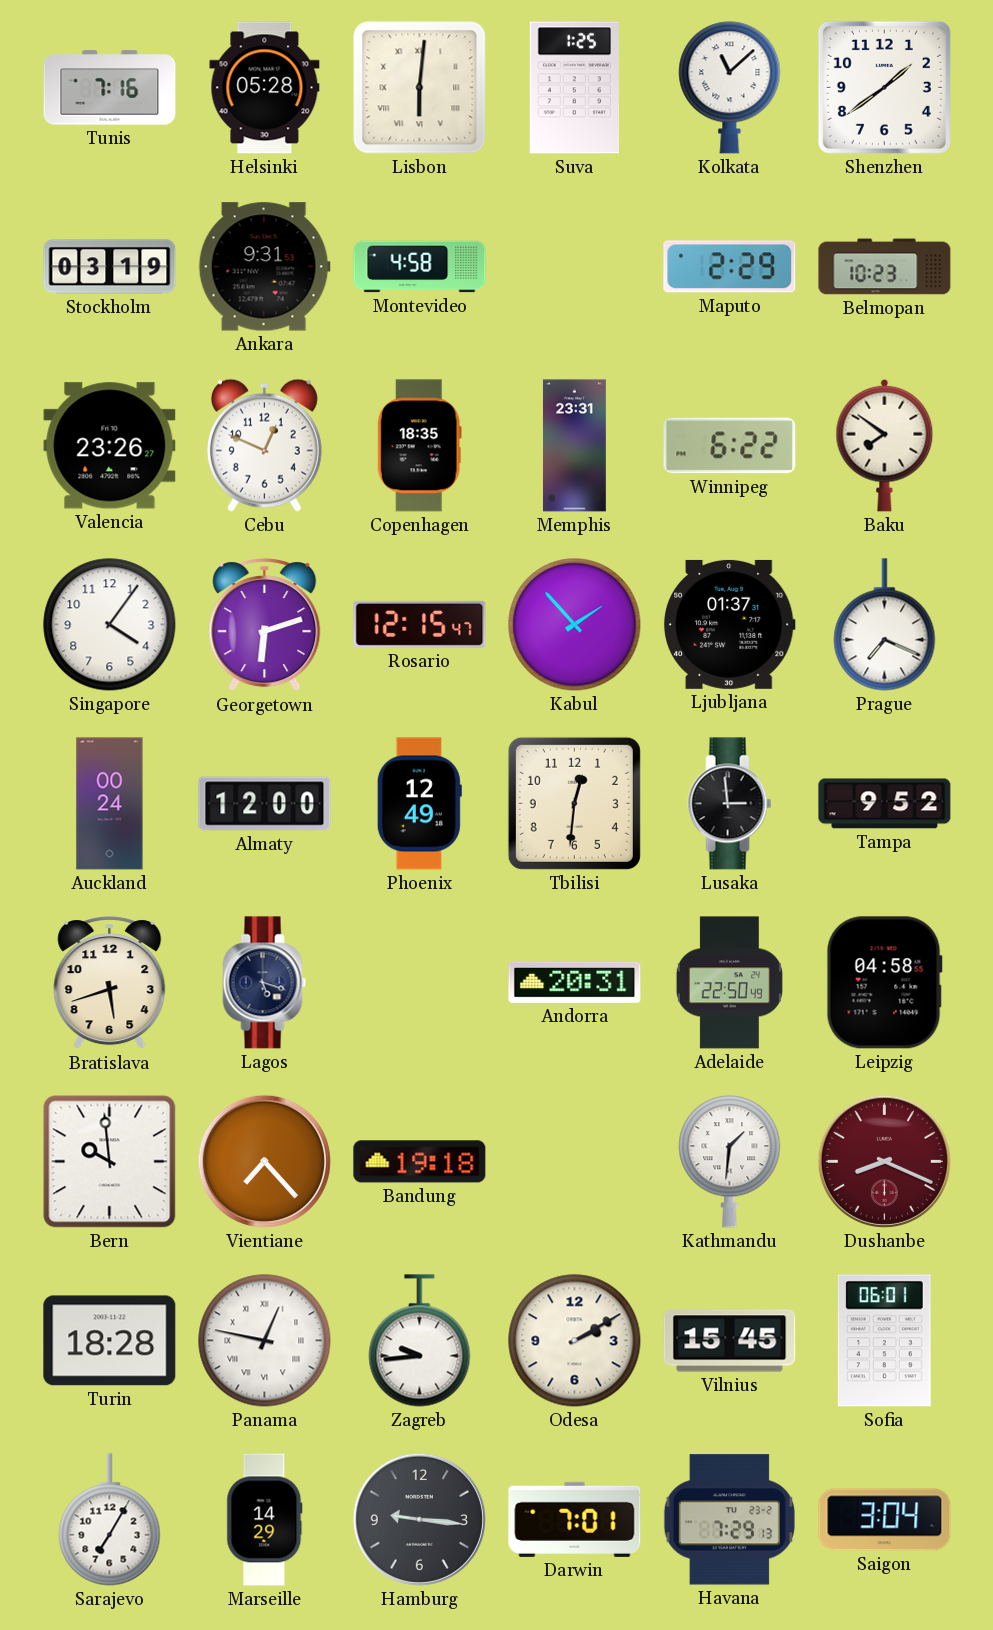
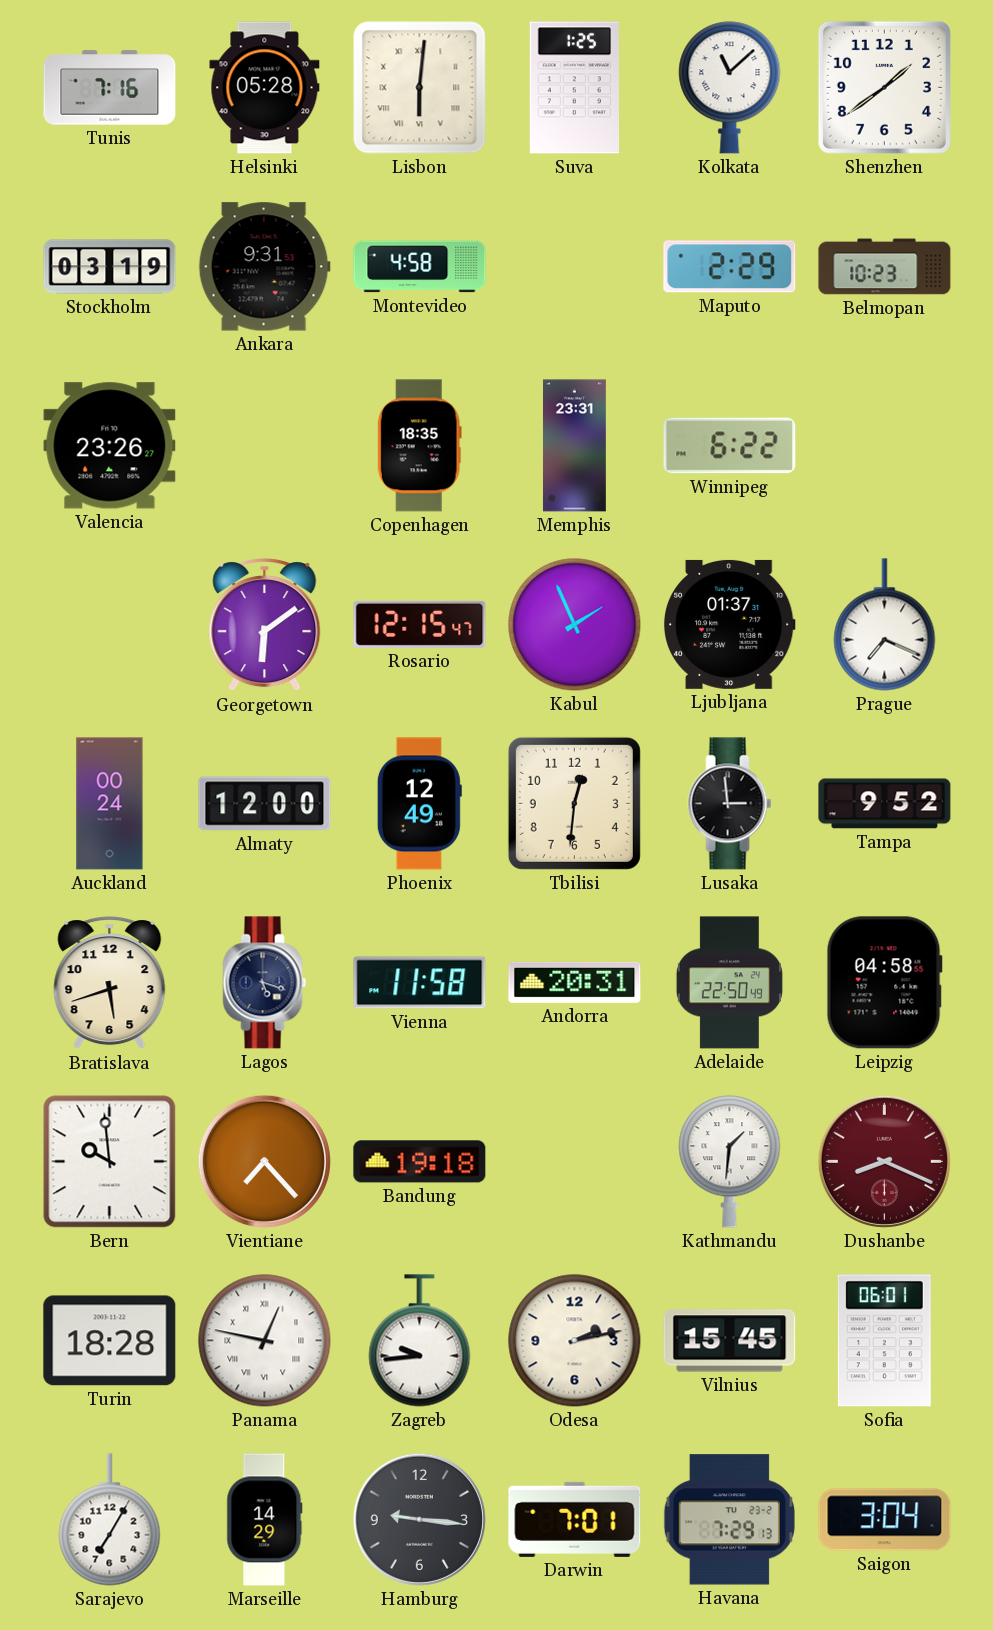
Cebu: 12:49 -> none (264, 445)
Baku: 7:51 -> none (885, 445)
Singapore: 4:06 -> none (110, 625)
Georgetown: 6:12 -> 6:09 (265, 625)
Kabul: 1:53 -> 1:56 (575, 625)
Vienna: none -> 11:58 (420, 983)
Odesa: 2:10 -> 2:13 (575, 1341)
